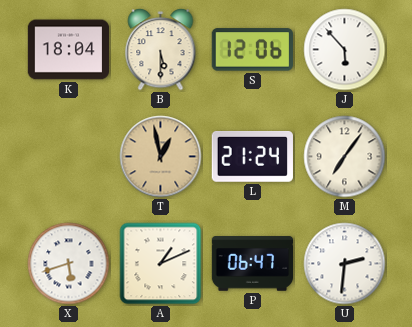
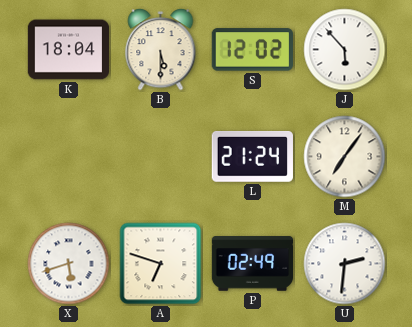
S: 12:06 -> 12:02 (252, 50)
T: 12:58 -> none (161, 157)
A: 1:11 -> 6:48 (161, 264)
P: 06:47 -> 02:49 (253, 264)
